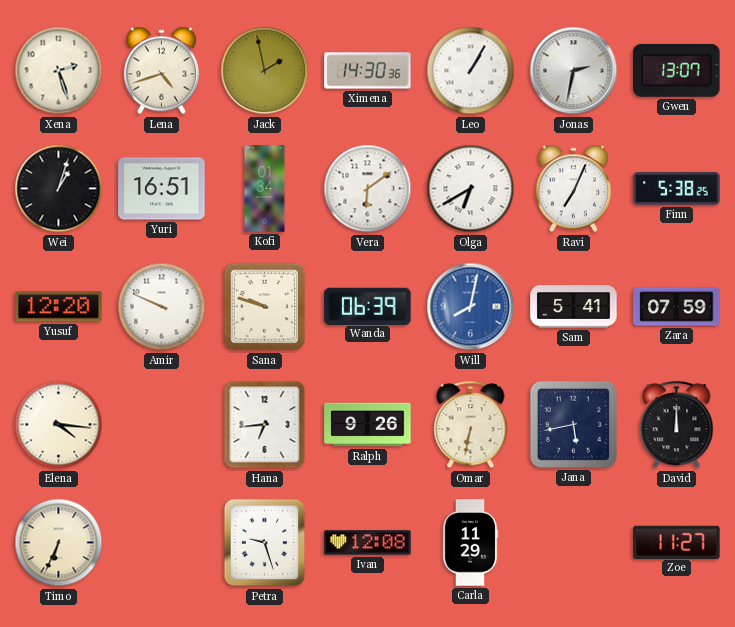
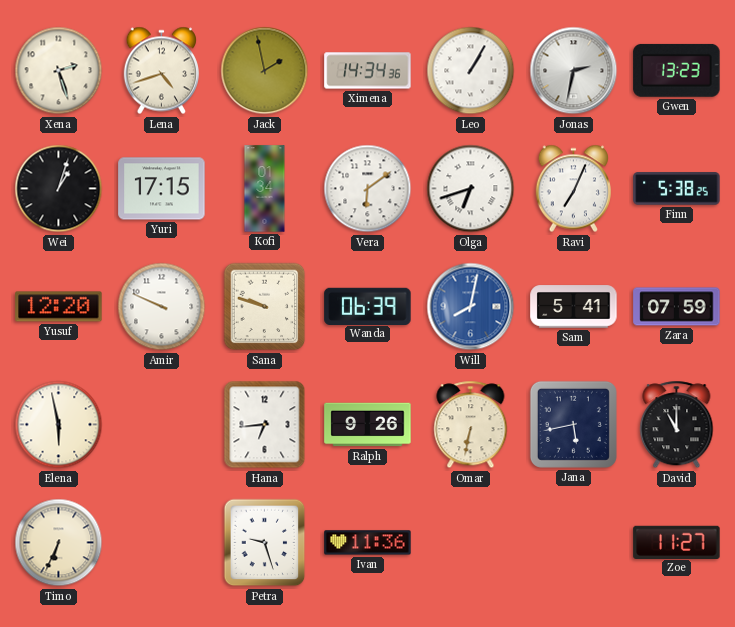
Ximena: 14:30 -> 14:34 (368, 71)
Gwen: 13:07 -> 13:23 (677, 70)
Yuri: 16:51 -> 17:15 (162, 189)
Olga: 6:40 -> 6:42 (471, 189)
Elena: 4:16 -> 5:58 (59, 425)
David: 12:00 -> 11:00 (677, 425)
Ivan: 12:08 -> 11:36 (368, 543)
Carla: 11:29 -> none (470, 543)
